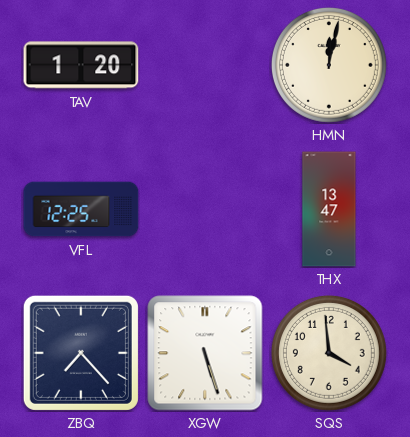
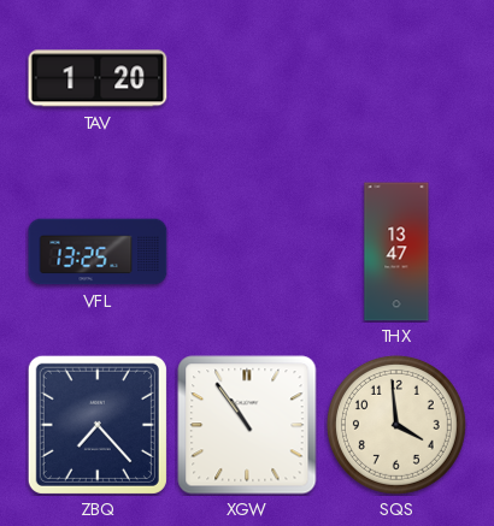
HMN: 12:02 -> none (329, 65)
VFL: 12:25 -> 13:25 (98, 252)
XGW: 5:27 -> 10:54 (247, 425)
